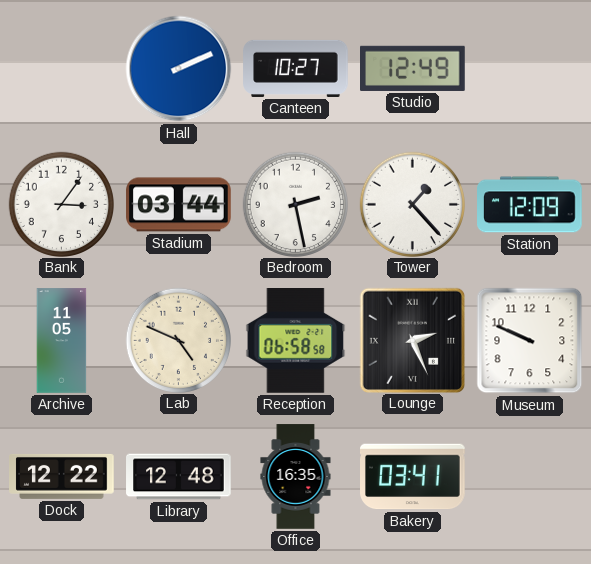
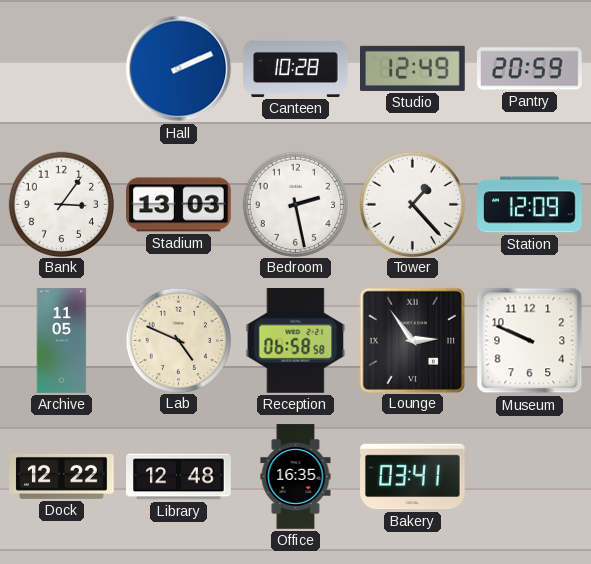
Canteen: 10:27 -> 10:28 (296, 68)
Pantry: none -> 20:59 (530, 69)
Stadium: 03:44 -> 13:03 (179, 205)
Lounge: 2:26 -> 2:54 (412, 340)
